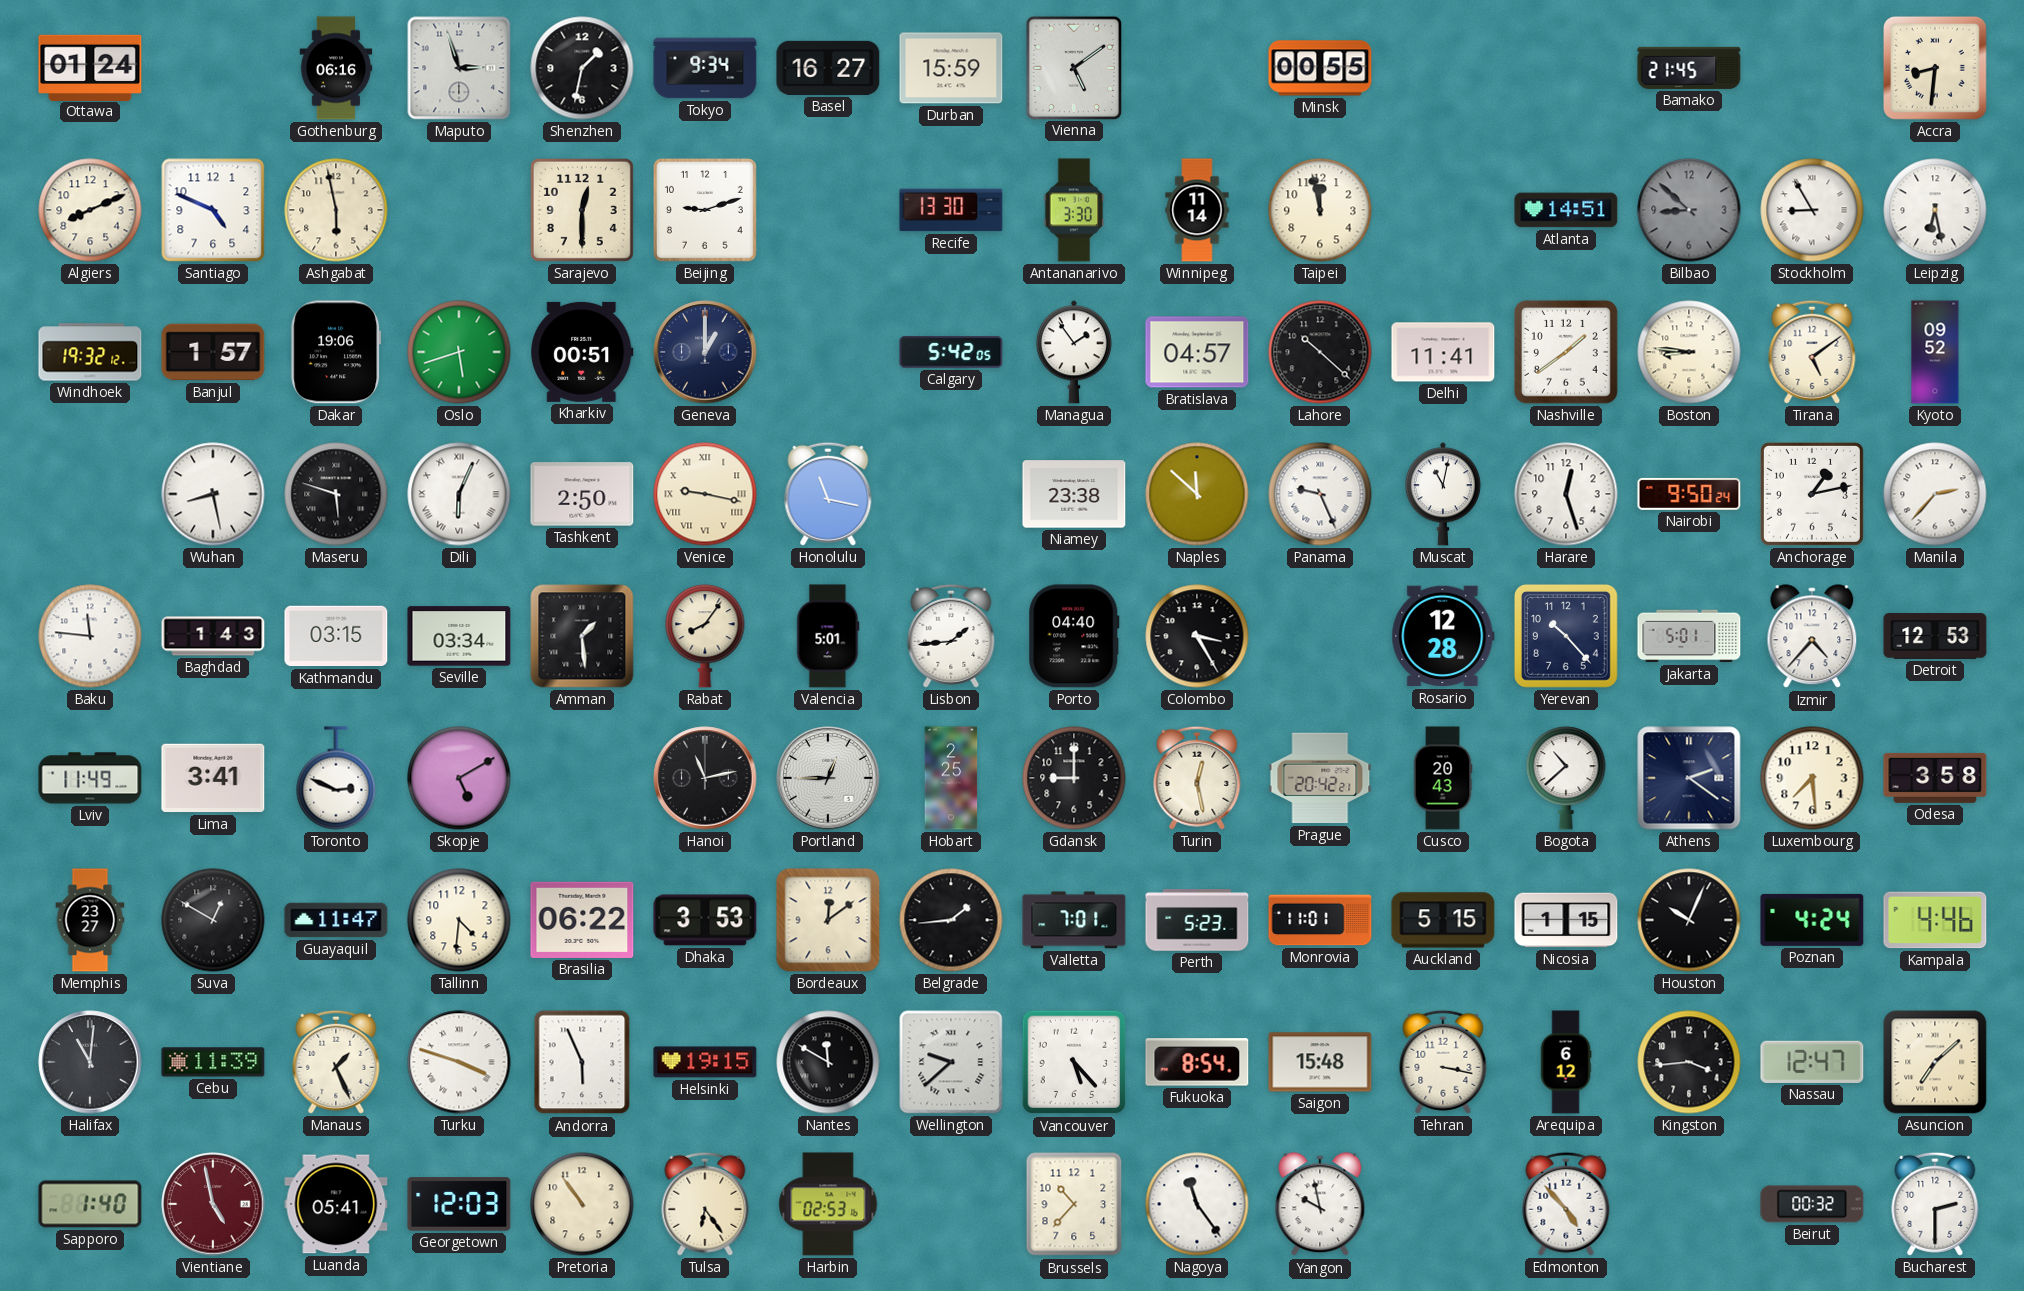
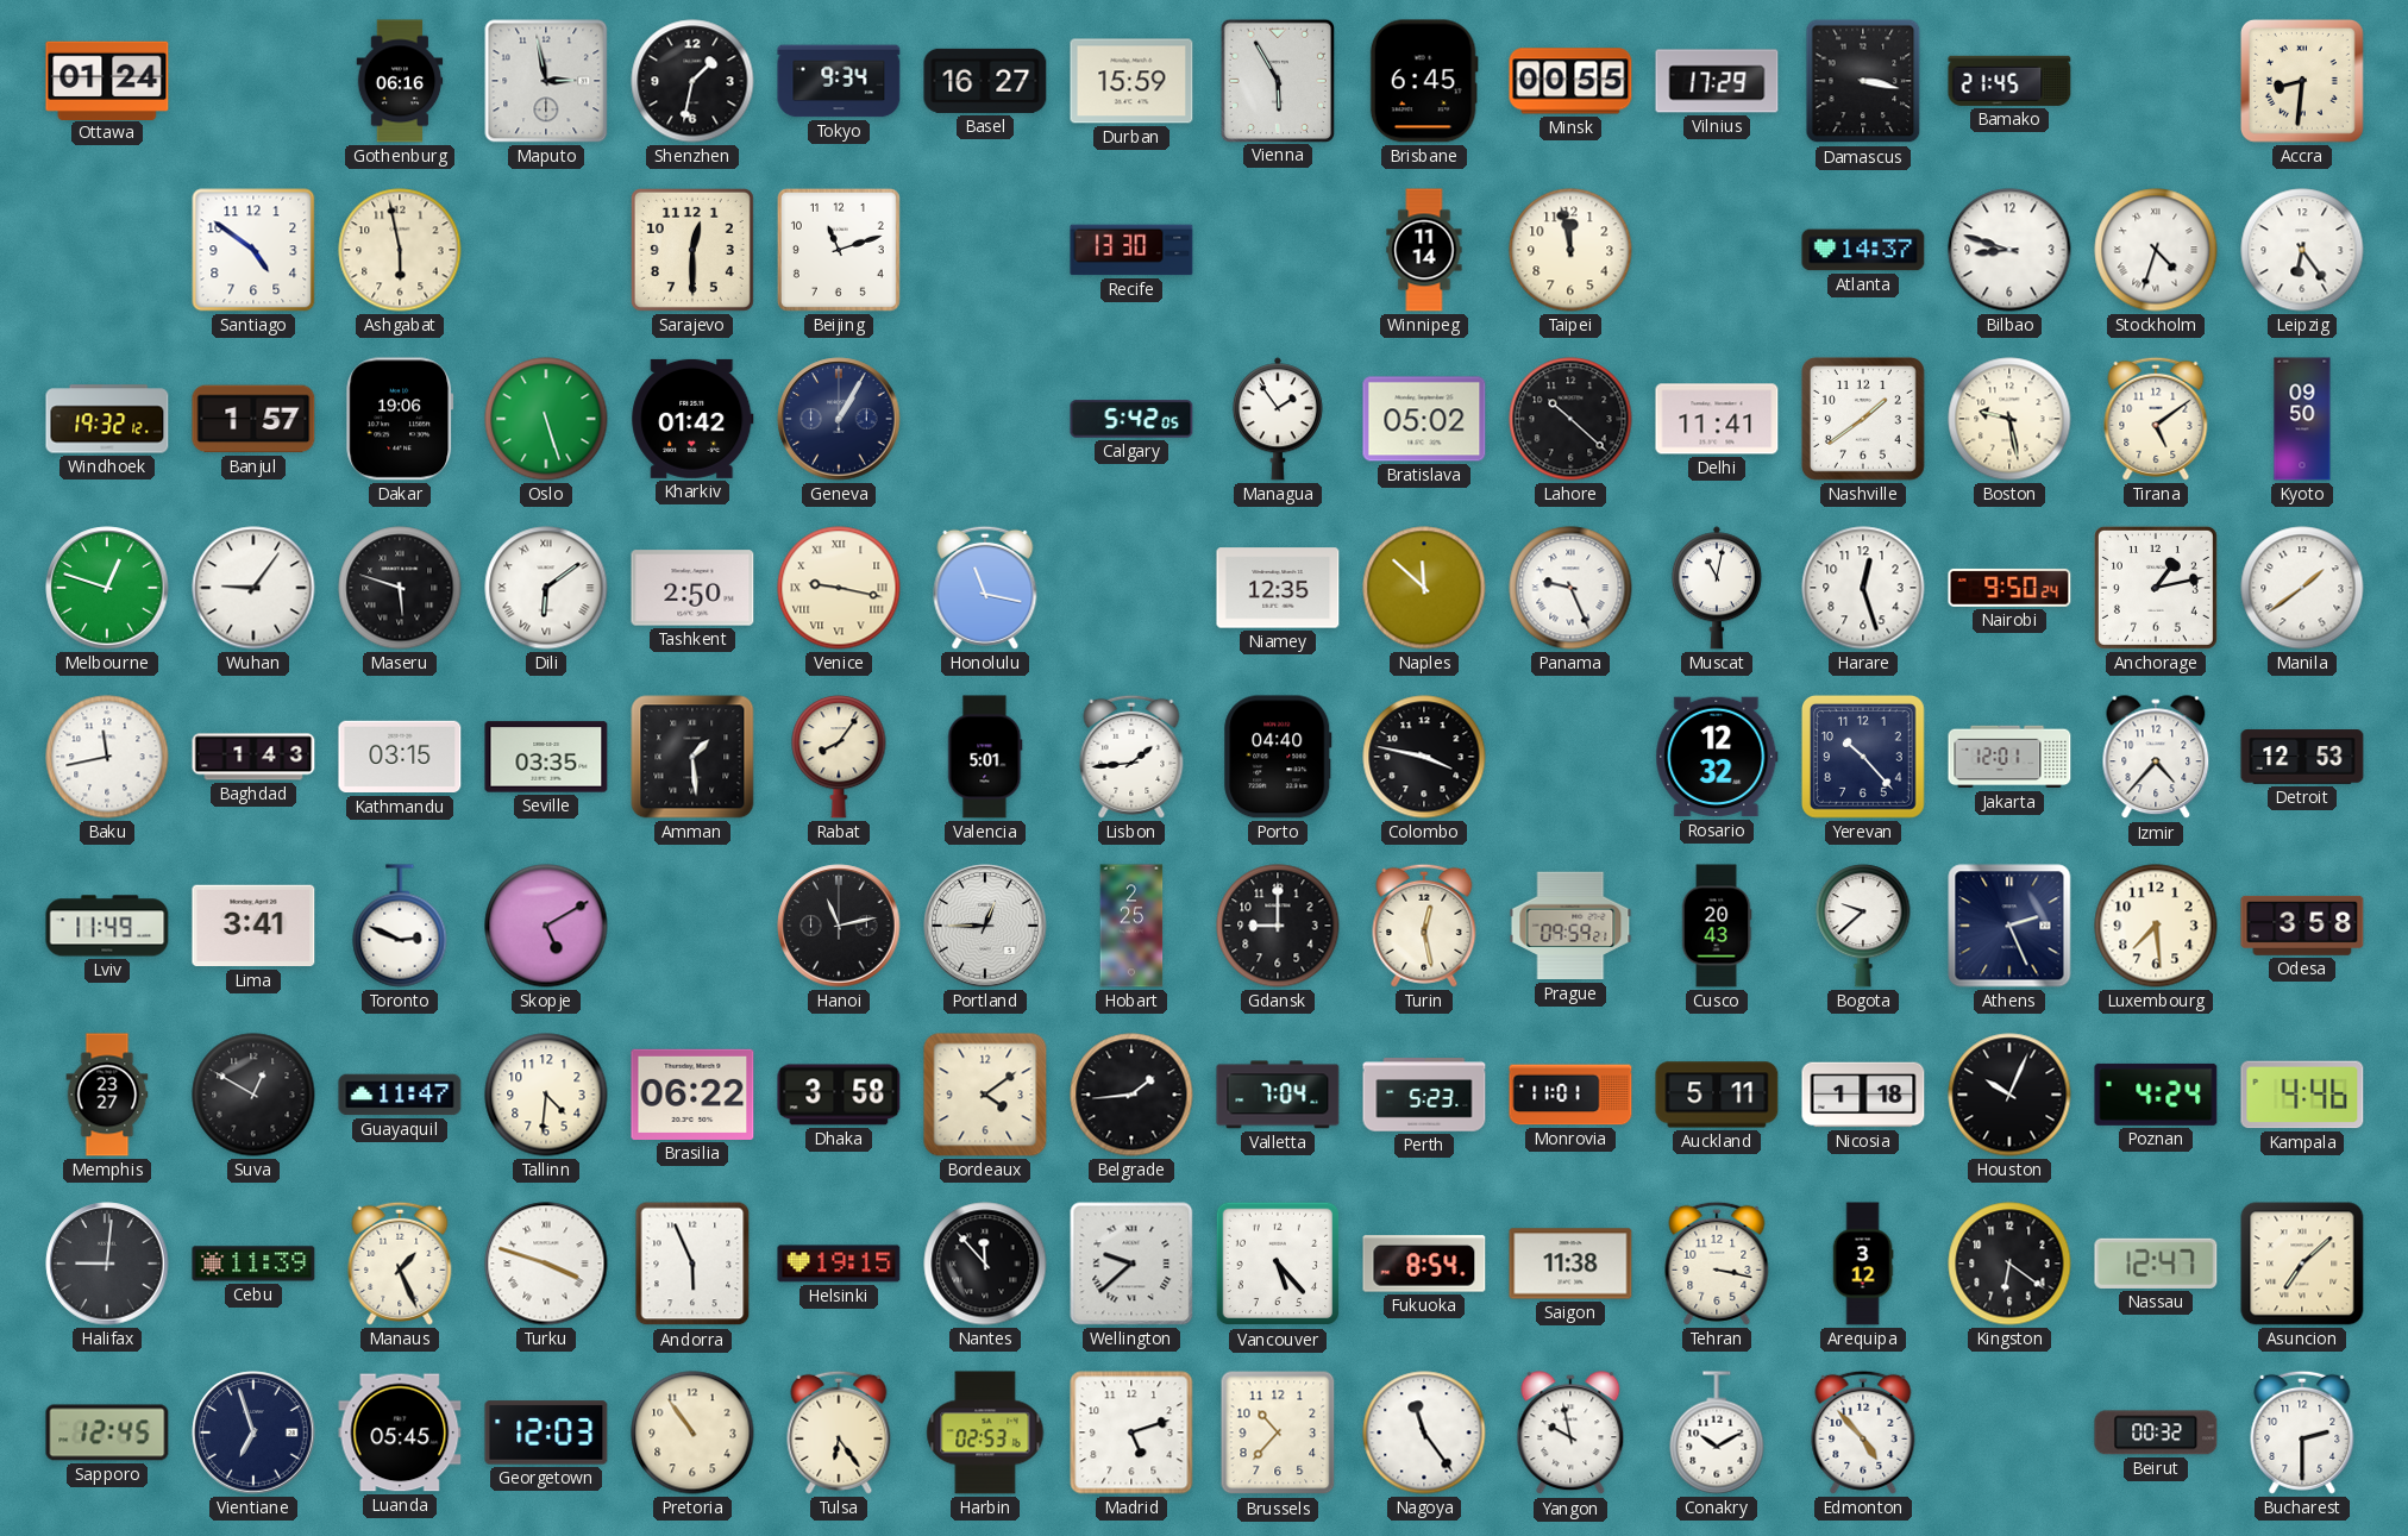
Maputo: 2:57 -> 2:58 (546, 81)
Vienna: 5:09 -> 5:55 (1277, 80)
Brisbane: none -> 6:45 (1424, 81)
Vilnius: none -> 17:29 (1717, 81)
Damascus: none -> 3:17 (1863, 81)
Algiers: 8:11 -> none (90, 210)
Santiago: 4:49 -> 4:51 (253, 250)
Beijing: 9:12 -> 11:12 (839, 250)
Antananarivo: 3:30 -> none (1074, 210)
Atlanta: 14:51 -> 14:37 (1863, 250)
Bilbao: 8:52 -> 8:48 (2009, 250)
Bilbao dial: grey -> white (2009, 250)
Stockholm: 8:55 -> 4:33 (2156, 250)
Leipzig: 6:28 -> 6:24 (2302, 250)
Oslo: 5:42 -> 5:27 (546, 419)
Kharkiv: 00:51 -> 01:42 (692, 419)
Geneva: 1:00 -> 1:05 (839, 419)
Bratislava: 04:57 -> 05:02 (1424, 419)
Boston: 8:46 -> 9:28 (2009, 419)
Kyoto: 09:52 -> 09:50 (2302, 419)
Melbourne: none -> 12:48 (107, 588)
Wuhan: 8:28 -> 9:06 (253, 588)
Dili: 6:04 -> 6:09 (546, 588)
Niamey: 23:38 -> 12:35 (1278, 588)
Manila: 2:37 -> 1:39 (2302, 588)
Baku: 11:46 -> 11:43 (107, 757)
Seville: 03:34 -> 03:35 (546, 757)
Colombo: 3:25 -> 3:47 (1424, 757)
Rosario: 12:28 -> 12:32 (1717, 757)
Jakarta: 5:01 -> 12:01 (2009, 757)
Prague: 20:42 -> 09:59 (1570, 926)
Bogota: 10:38 -> 9:38 (1863, 926)
Athens: 2:21 -> 2:26 (2009, 926)
Dhaka: 3:53 -> 3:58 (839, 1095)
Bordeaux: 12:09 -> 4:09 (985, 1095)
Valletta: 7:01 -> 7:04 (1278, 1095)
Auckland: 5:15 -> 5:11 (1717, 1095)
Nicosia: 1:15 -> 1:18 (1863, 1095)
Halifax: 11:01 -> 9:01 (107, 1264)
Nantes: 11:50 -> 11:53 (985, 1264)
Saigon: 15:48 -> 11:38 (1570, 1264)
Arequipa: 6:12 -> 3:12 (1863, 1264)
Kingston: 3:44 -> 6:21 (2009, 1264)
Sapporo: 1:40 -> 12:45 (107, 1432)
Vientiane: 4:58 -> 6:57 (253, 1432)
Vientiane dial: burgundy -> navy (253, 1432)
Luanda: 05:41 -> 05:45 (400, 1432)
Madrid: none -> 5:12 (1131, 1432)
Conakry: none -> 10:10 (1717, 1432)
